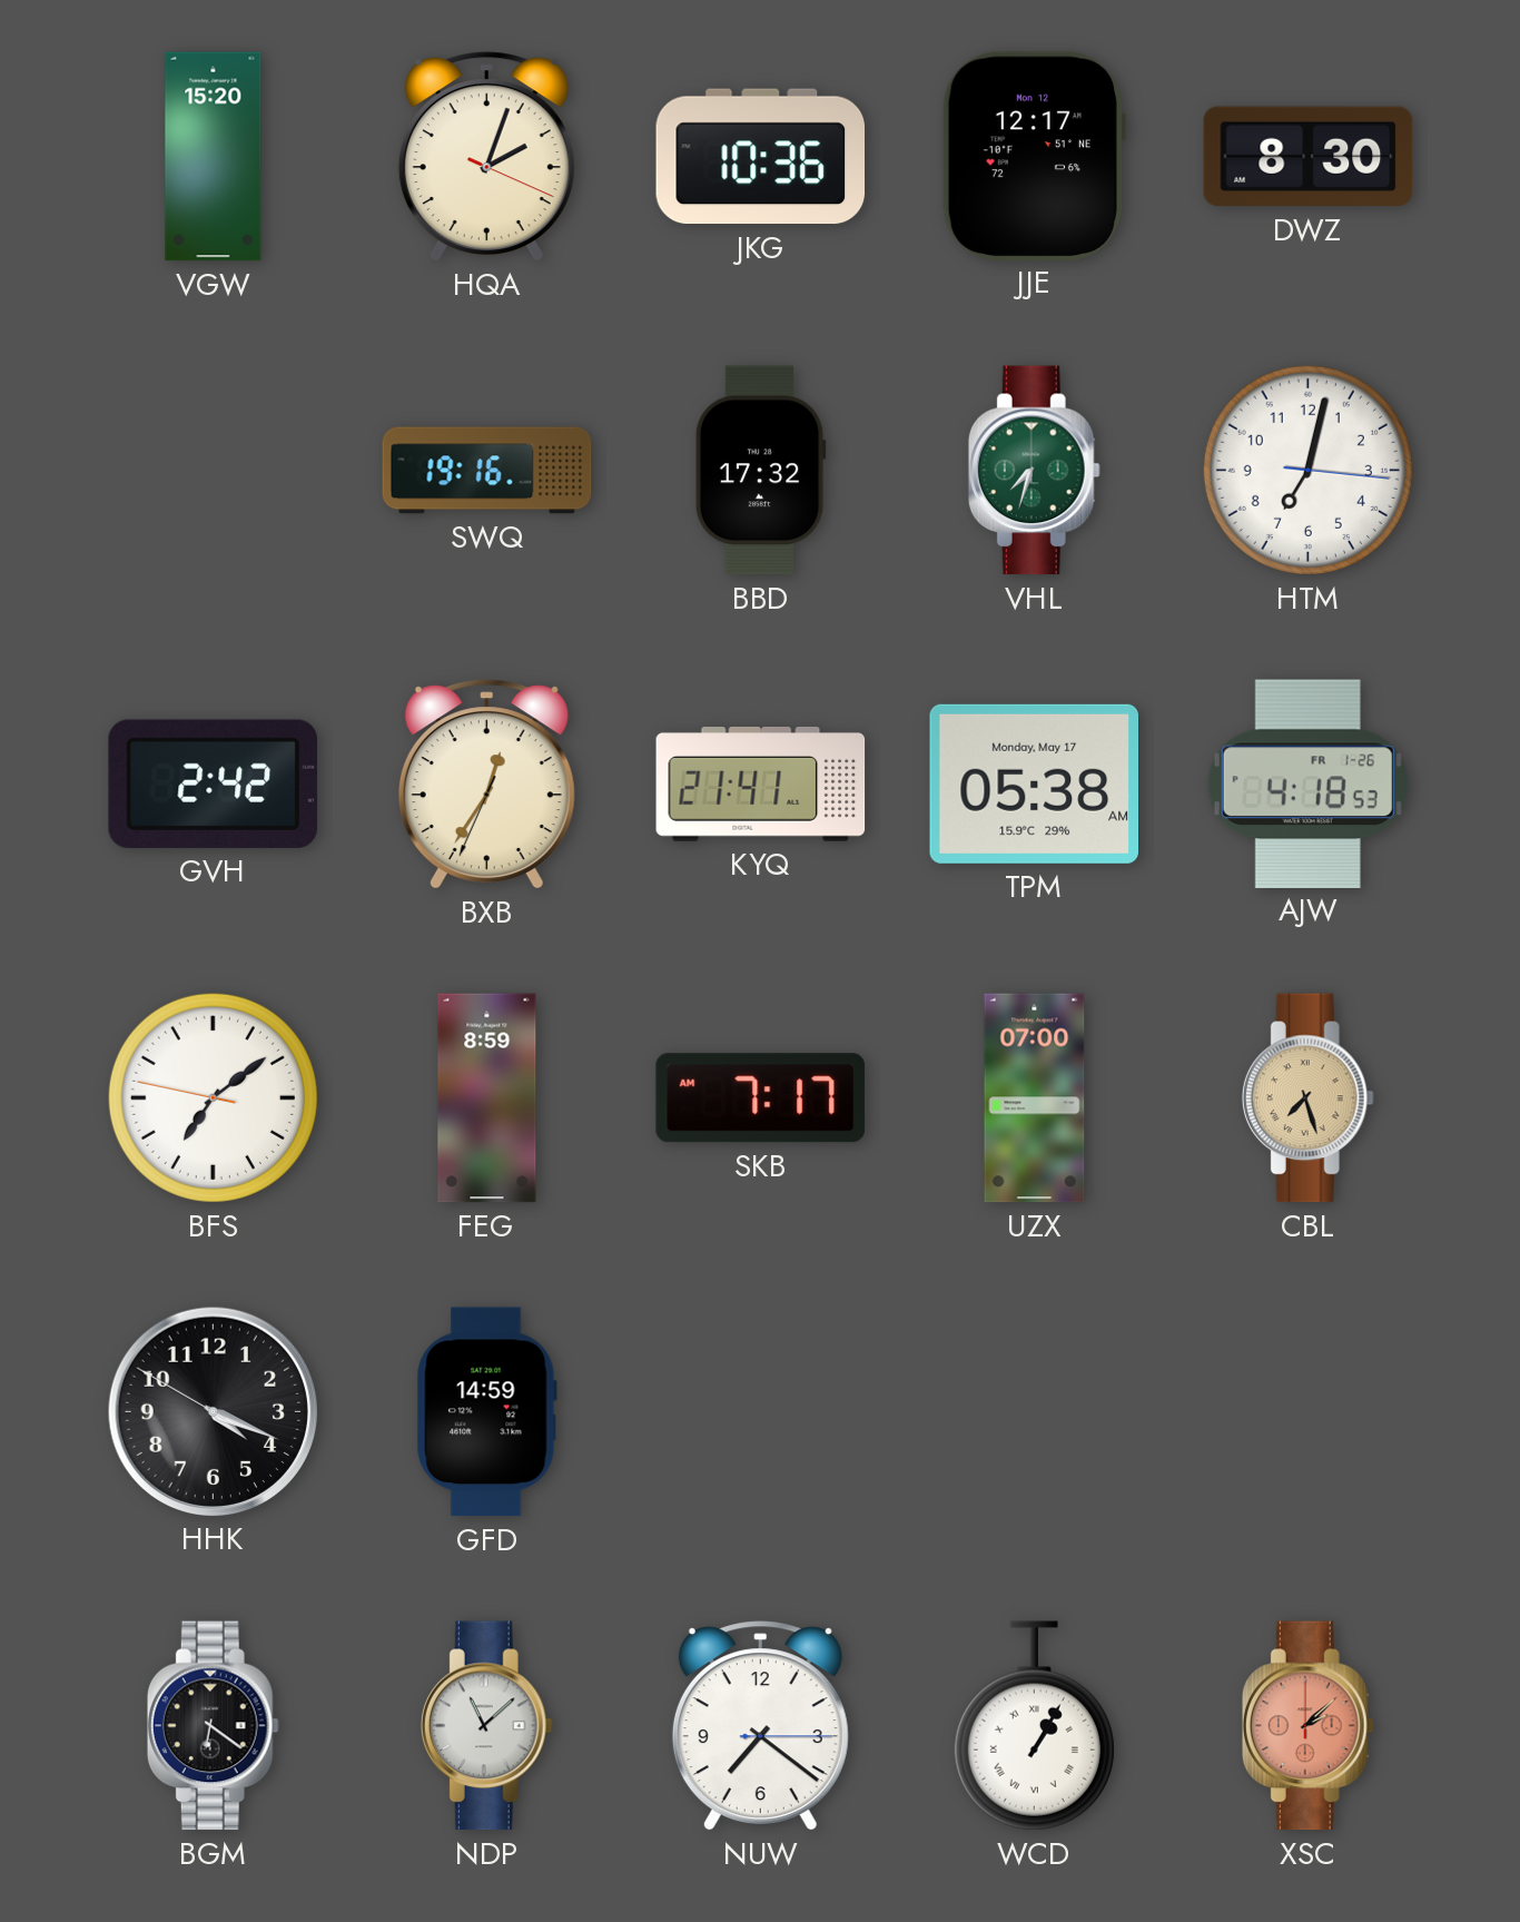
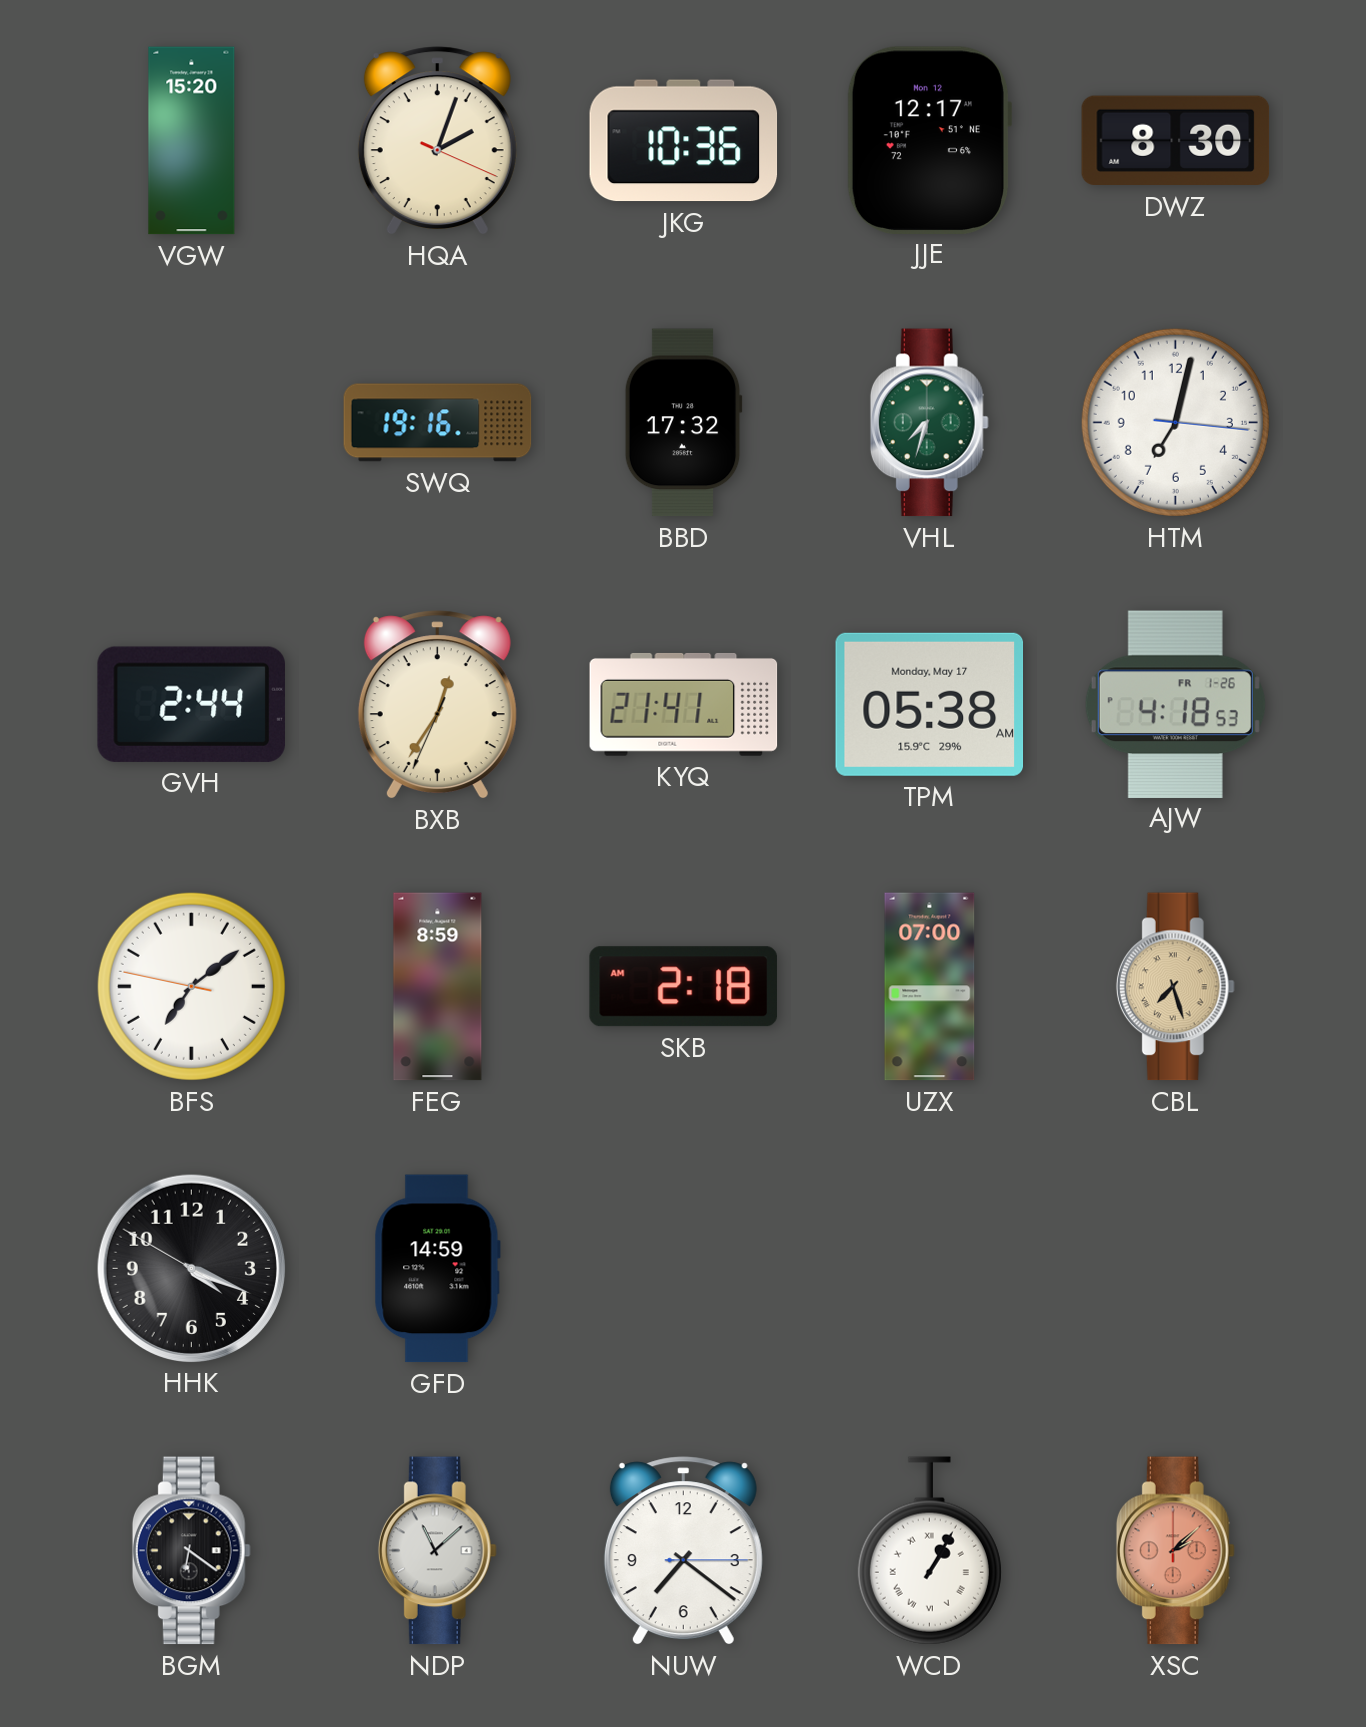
GVH: 2:42 -> 2:44 (191, 704)
SKB: 7:17 -> 2:18 (683, 987)
